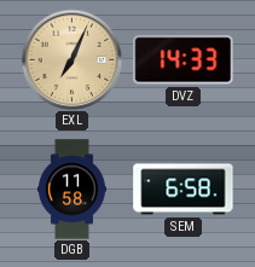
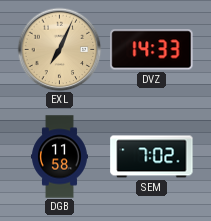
SEM: 6:58 -> 7:02 (152, 157)
